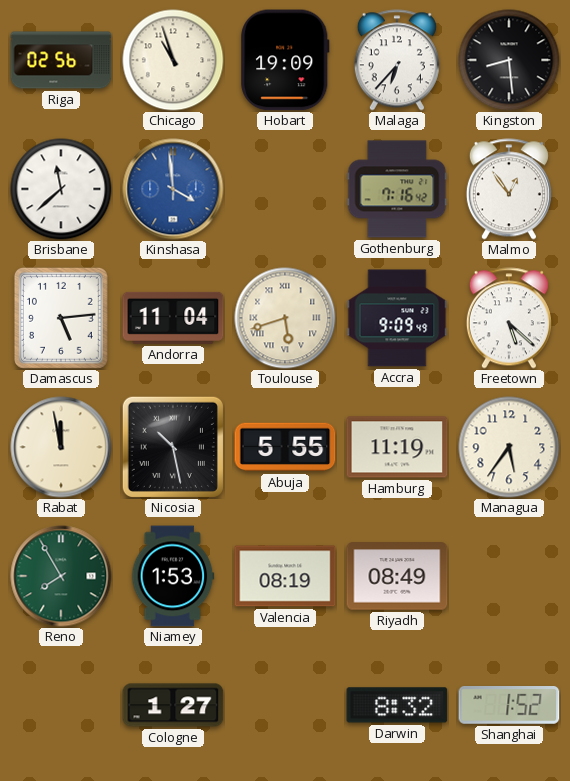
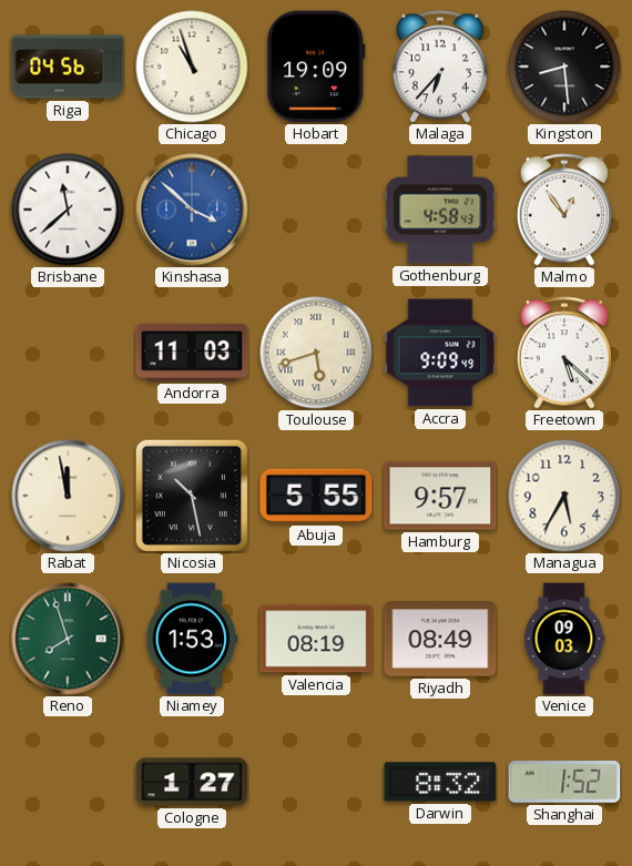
Riga: 02:56 -> 04:56 (68, 67)
Kinshasa: 3:59 -> 3:52 (192, 210)
Gothenburg: 7:16 -> 4:58 (440, 210)
Damascus: 5:14 -> none (61, 318)
Andorra: 11:04 -> 11:03 (192, 353)
Hamburg: 11:19 -> 9:57 (440, 496)
Managua: 5:36 -> 5:35 (564, 496)
Reno: 7:55 -> 7:57 (68, 639)
Venice: none -> 09:03 (564, 639)
